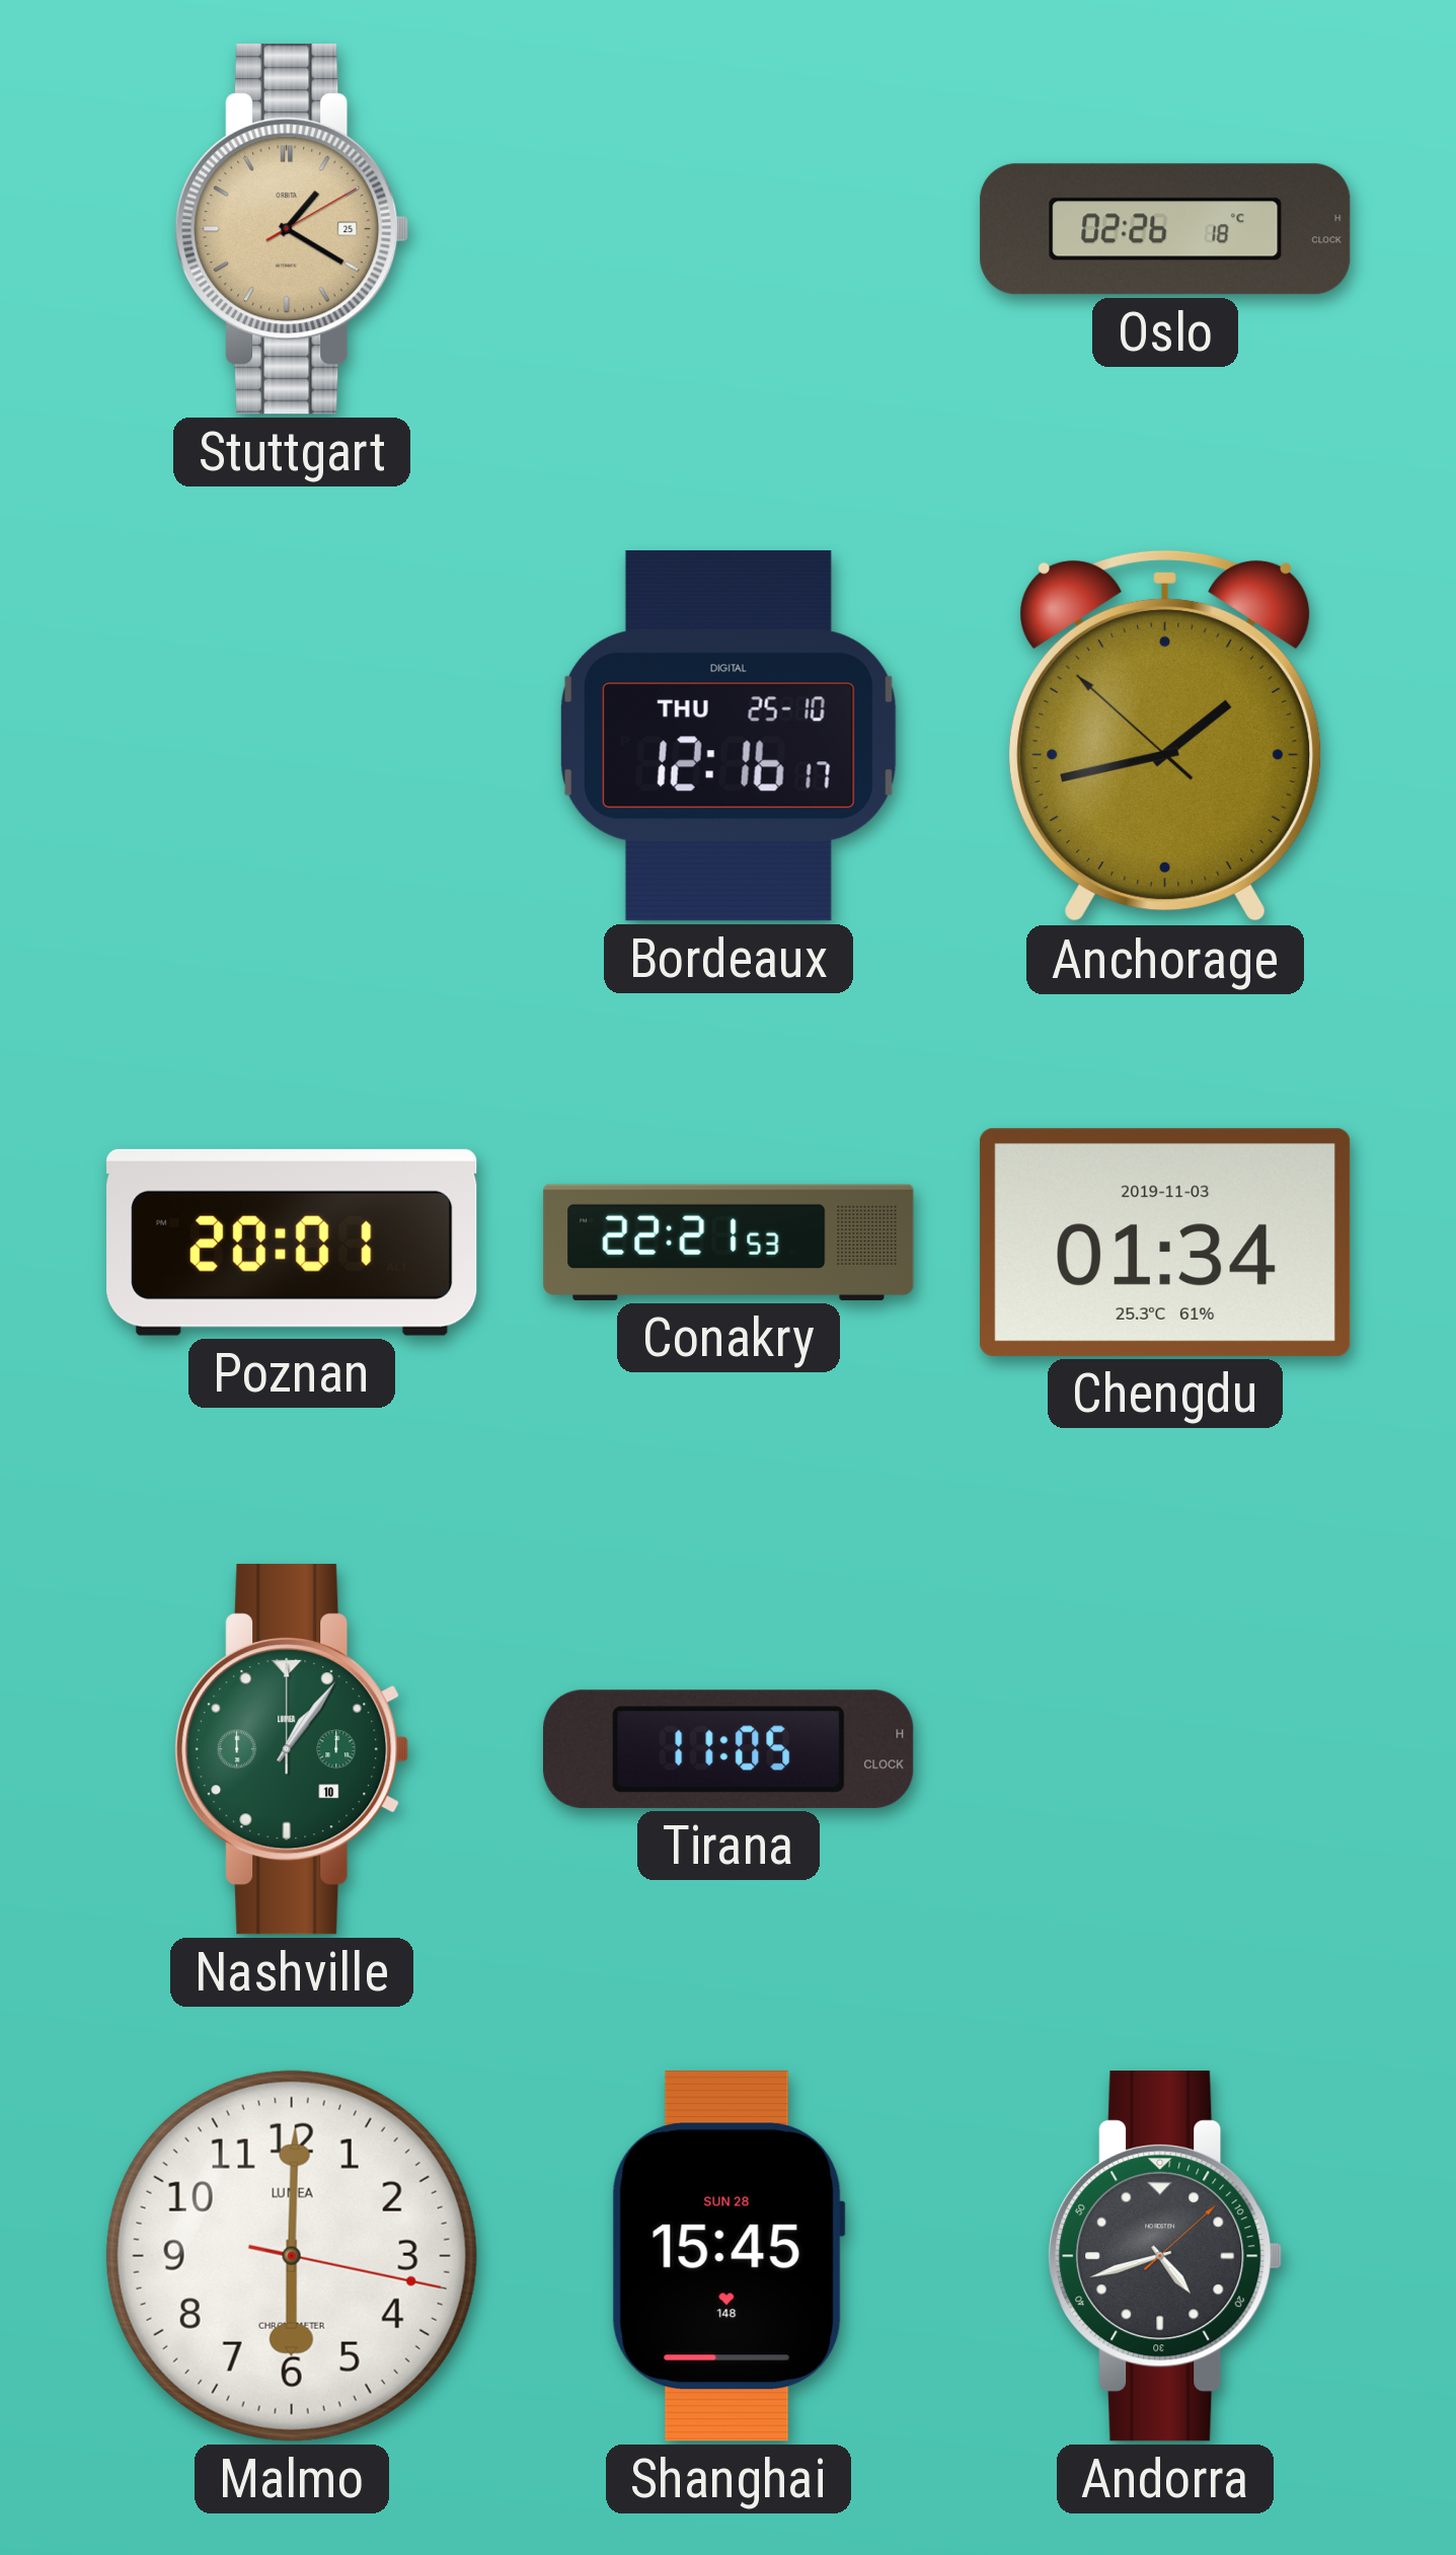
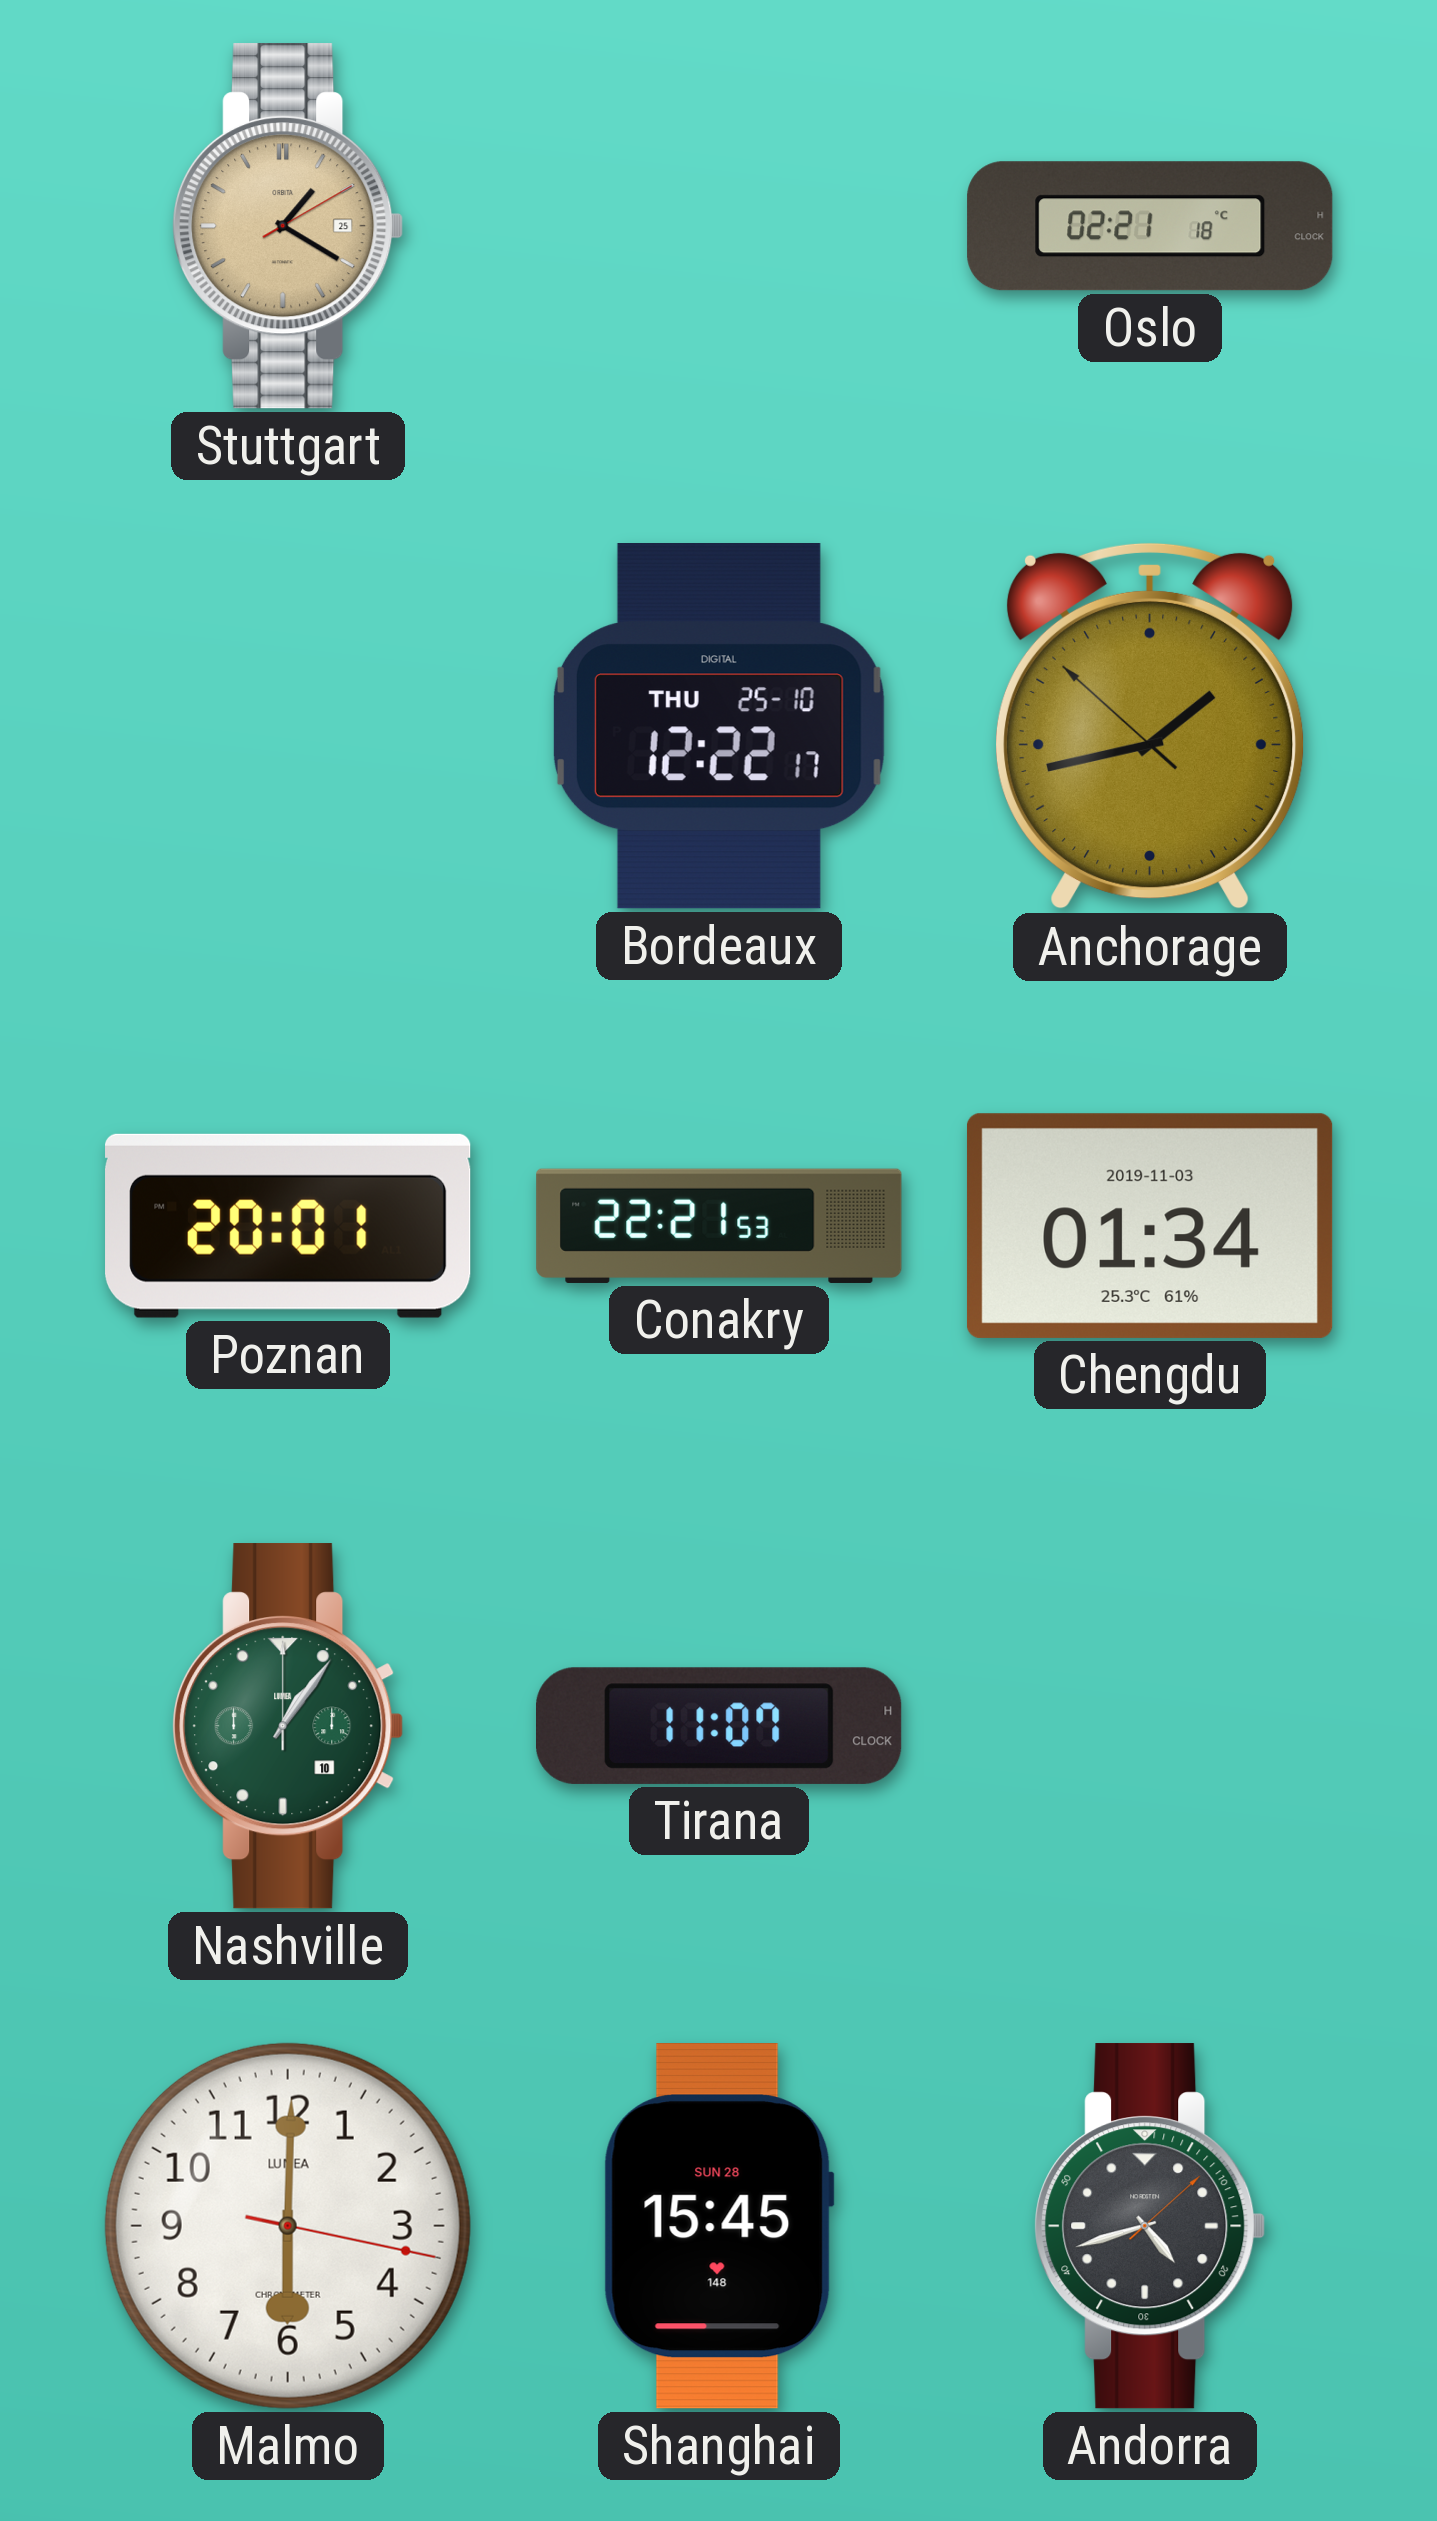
Oslo: 02:26 -> 02:21 (1150, 226)
Bordeaux: 12:16 -> 12:22 (719, 726)
Tirana: 11:05 -> 11:07 (720, 1726)
